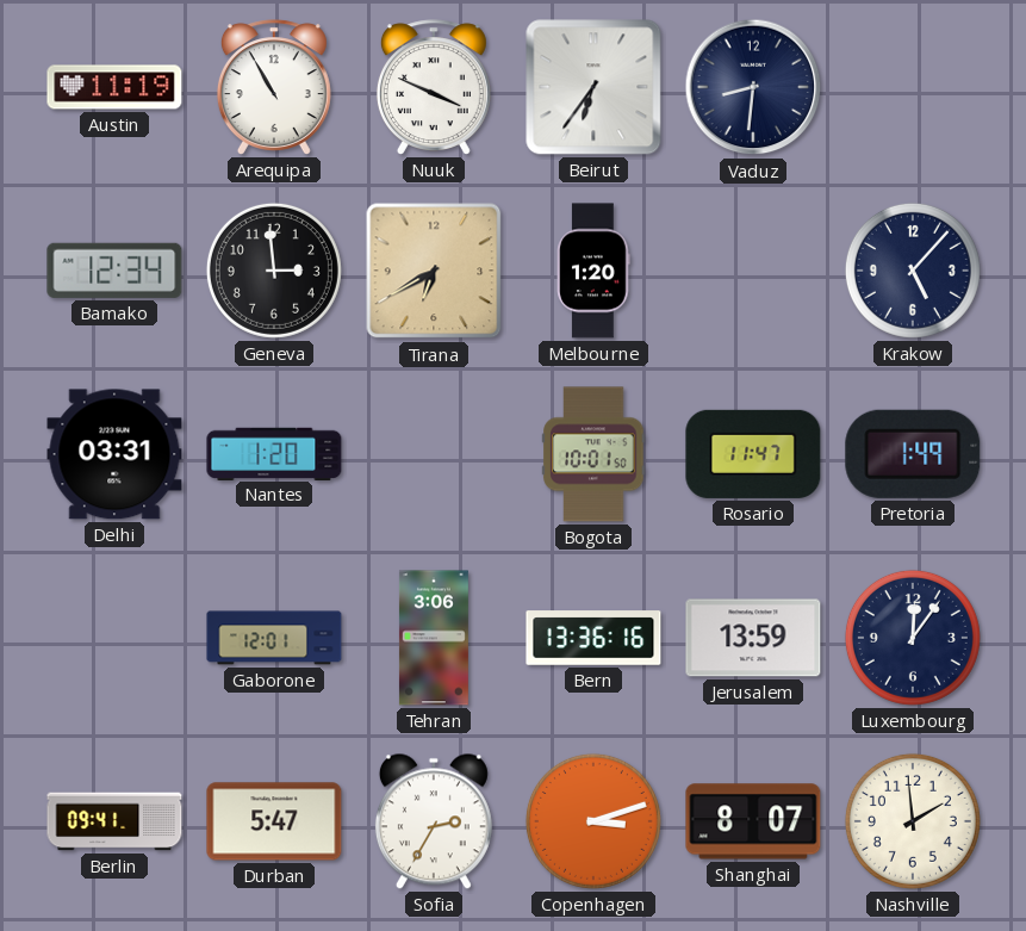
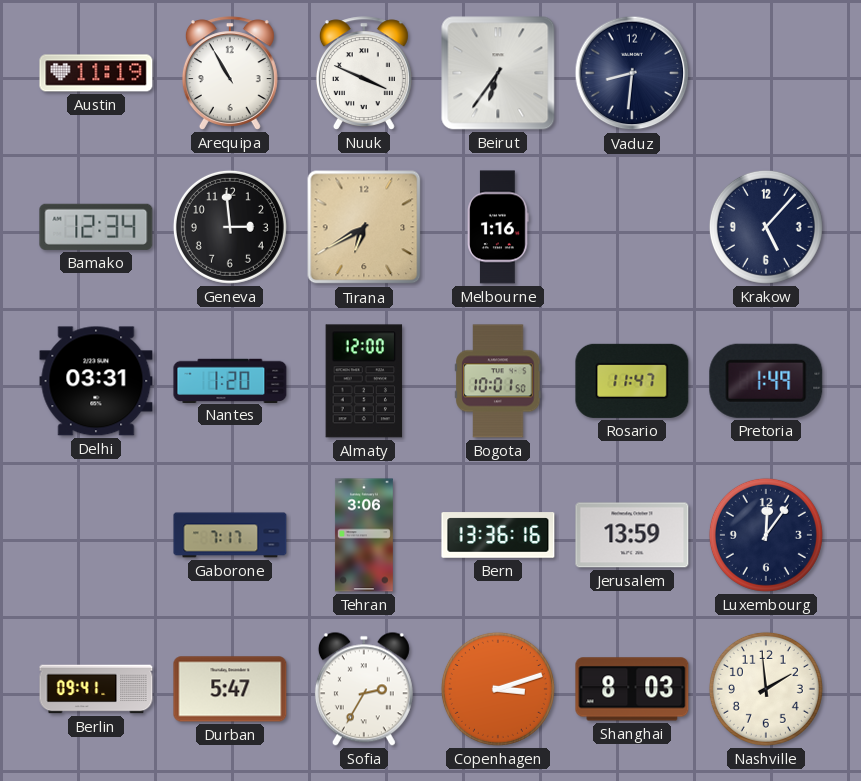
Melbourne: 1:20 -> 1:16 (499, 227)
Almaty: none -> 12:00 (364, 381)
Gaborone: 12:01 -> 7:17 (230, 535)
Shanghai: 8:07 -> 8:03 (632, 689)
